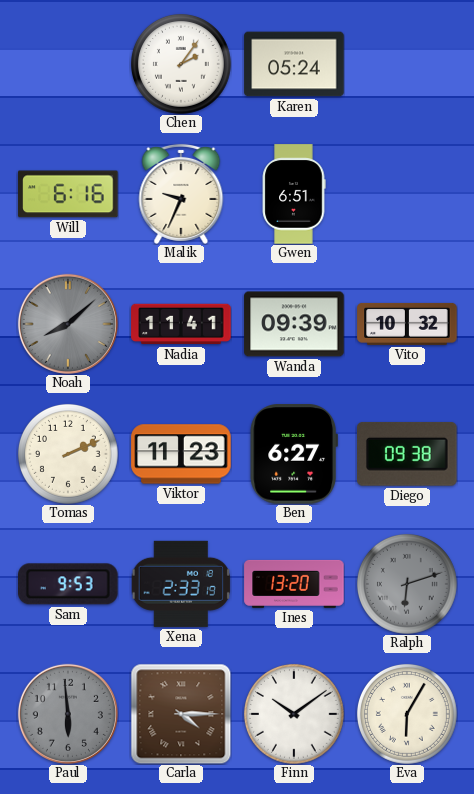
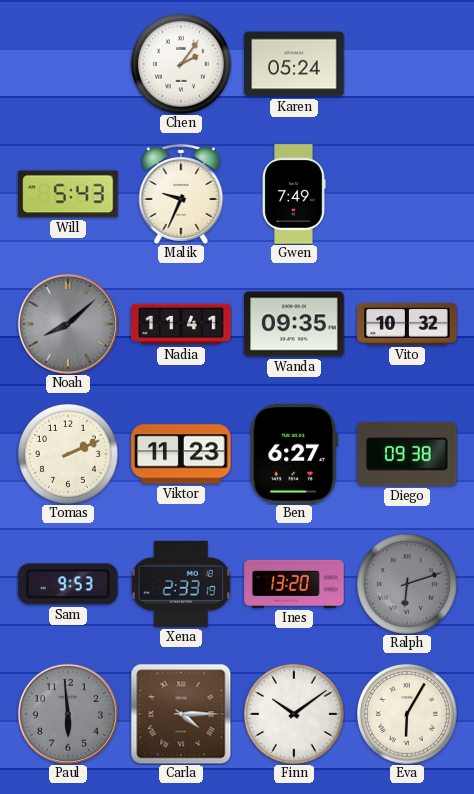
Will: 6:16 -> 5:43 (68, 194)
Gwen: 6:51 -> 7:49 (294, 194)
Wanda: 09:39 -> 09:35 (294, 324)
